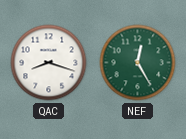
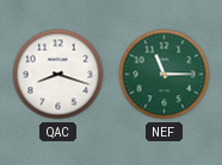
NEF: 12:25 -> 11:15 (165, 75)
